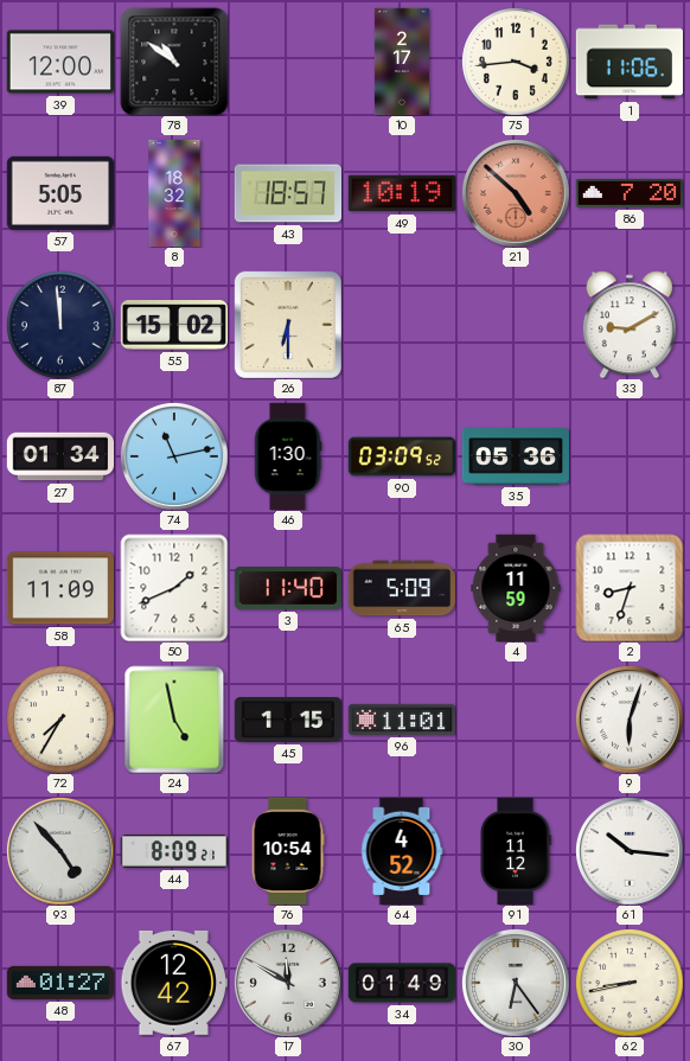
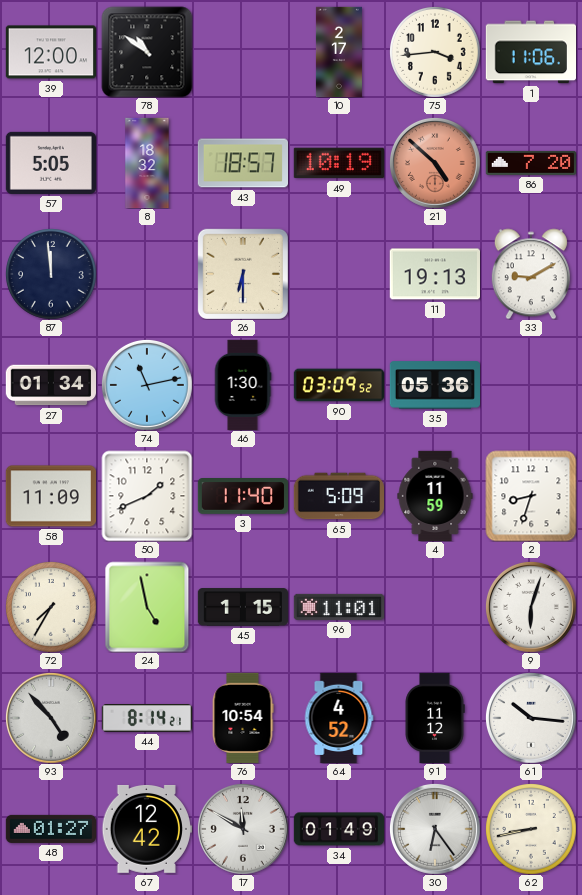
55: 15:02 -> none (173, 325)
11: none -> 19:13 (434, 274)
44: 8:09 -> 8:14 (146, 719)
